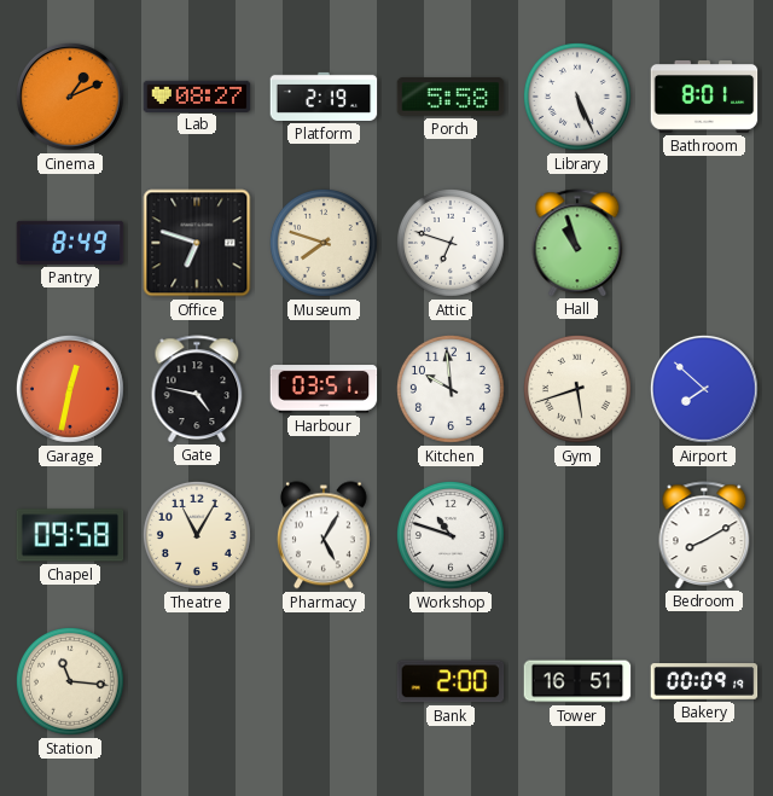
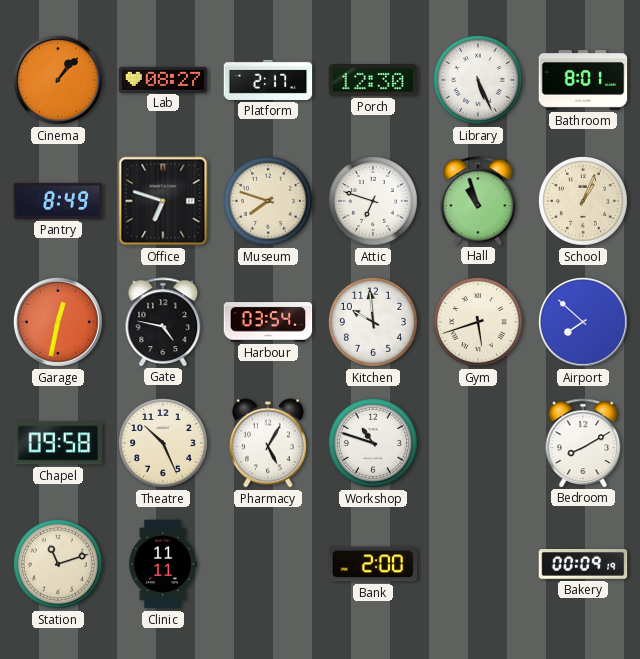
Cinema: 1:11 -> 1:07 (58, 80)
Platform: 2:19 -> 2:17 (268, 80)
Porch: 5:58 -> 12:30 (373, 80)
School: none -> 1:04 (583, 201)
Harbour: 03:51 -> 03:54 (268, 322)
Theatre: 11:05 -> 10:26 (163, 443)
Station: 11:16 -> 11:12 (58, 564)
Clinic: none -> 11:11 (163, 564)
Tower: 16:51 -> none (577, 681)
